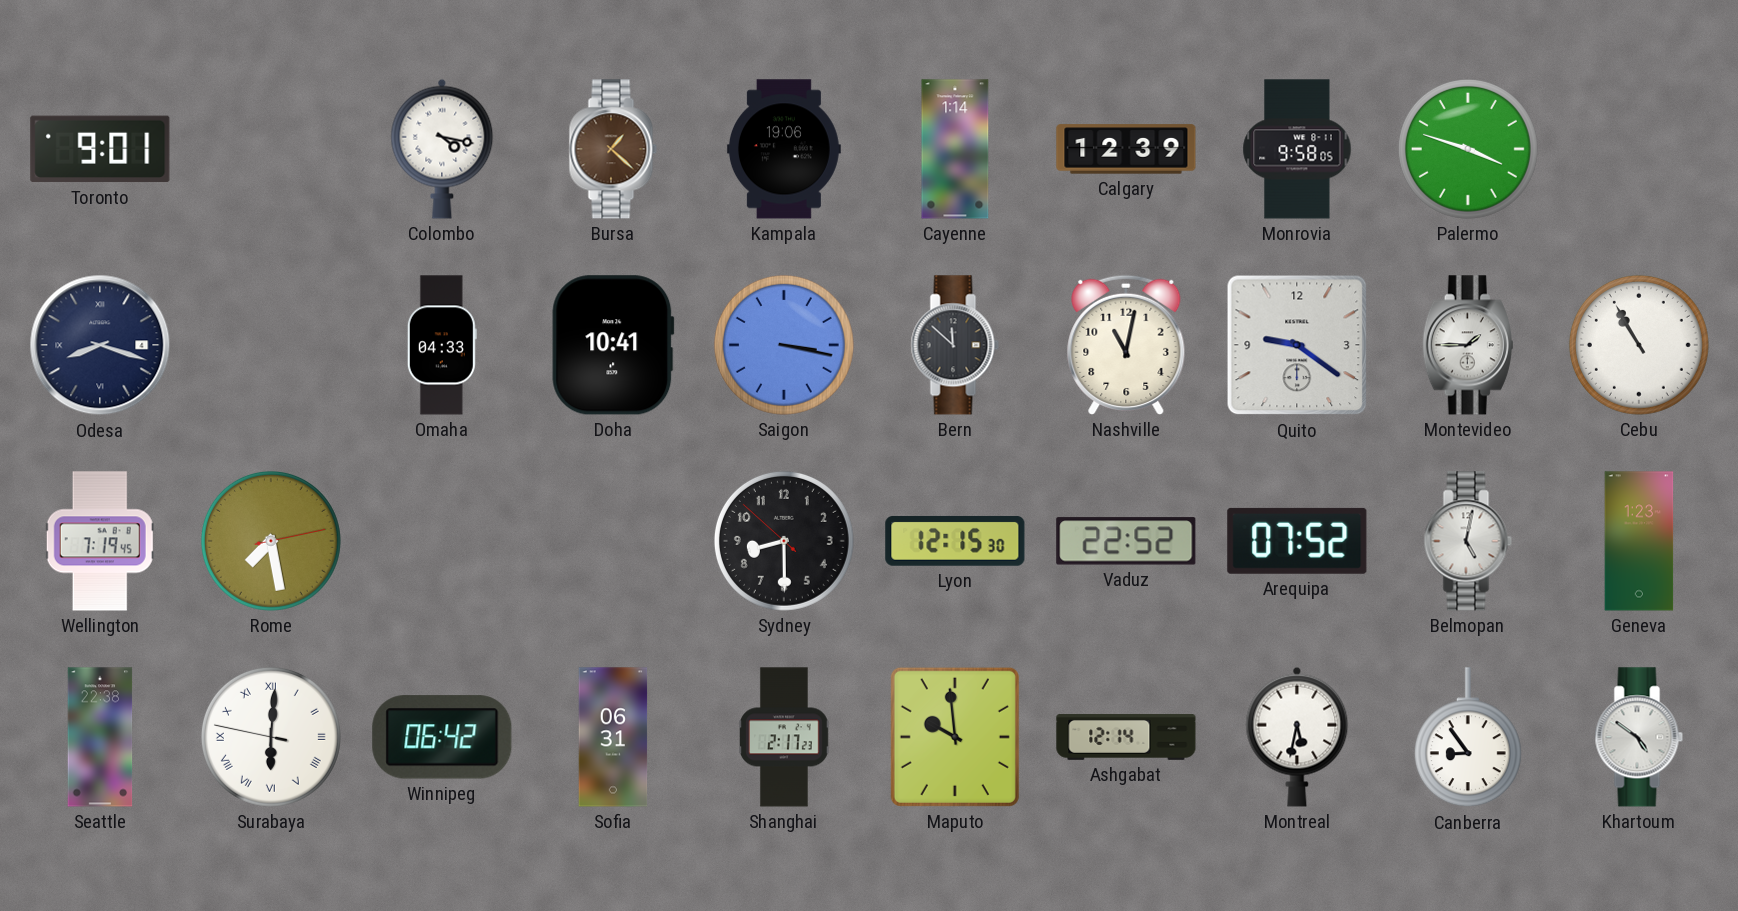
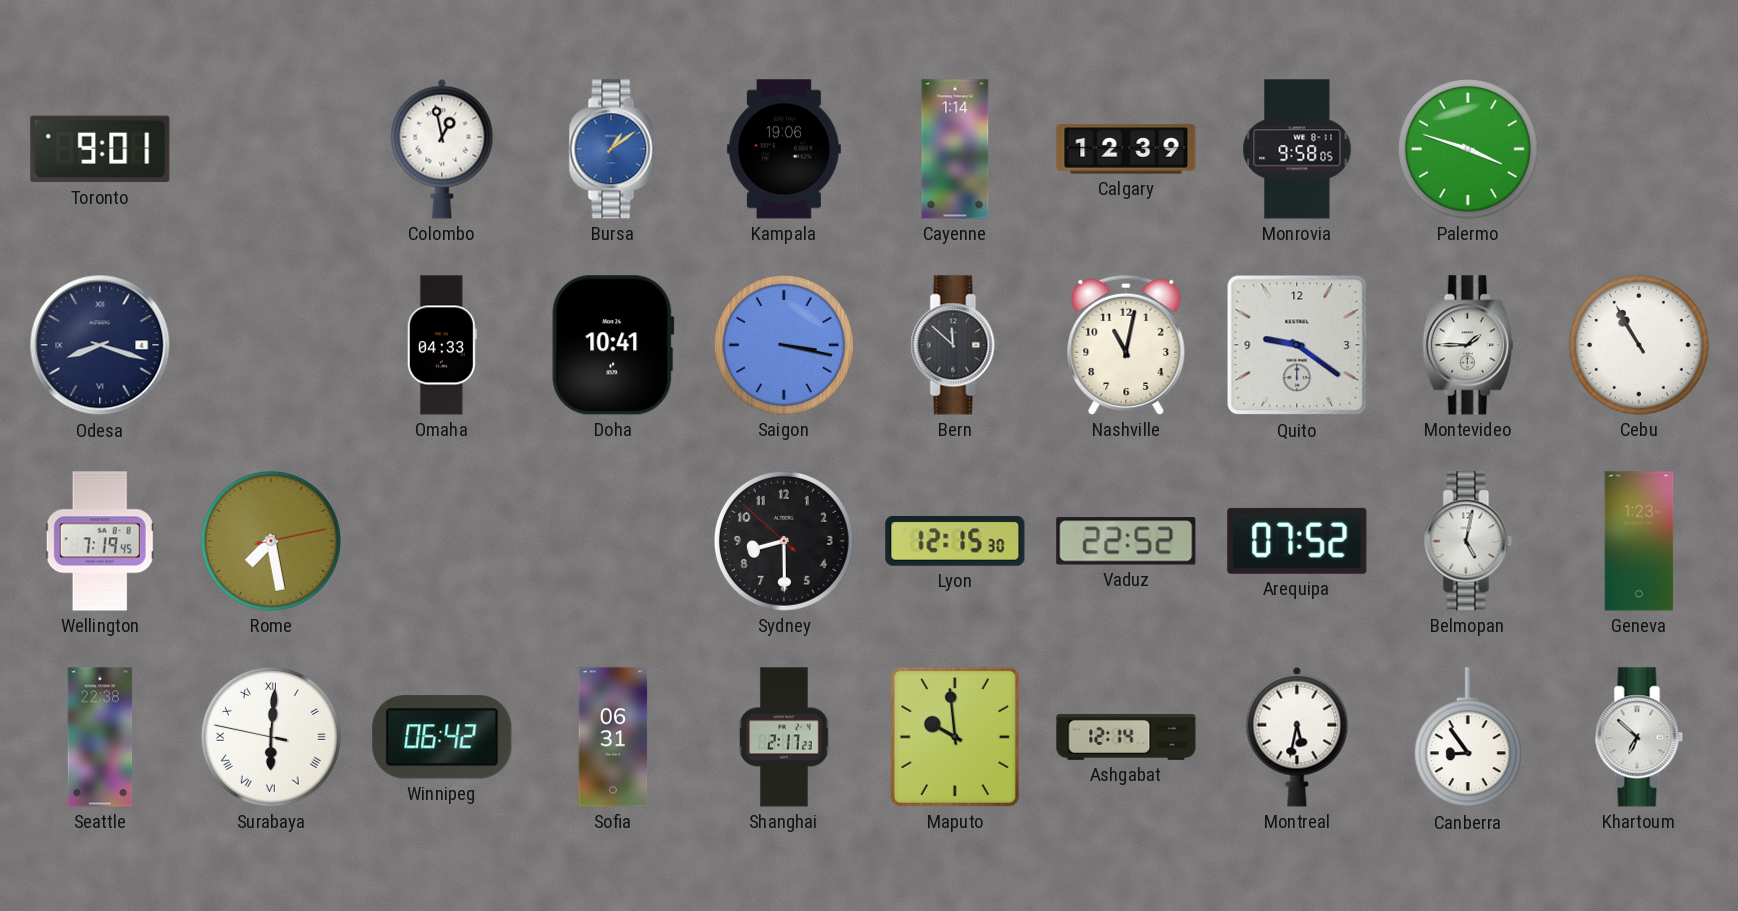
Colombo: 4:17 -> 12:58 (442, 149)
Bursa: 1:22 -> 1:09 (613, 149)
Bursa dial: brown -> blue (613, 149)
Khartoum: 4:51 -> 6:52 (1639, 737)
